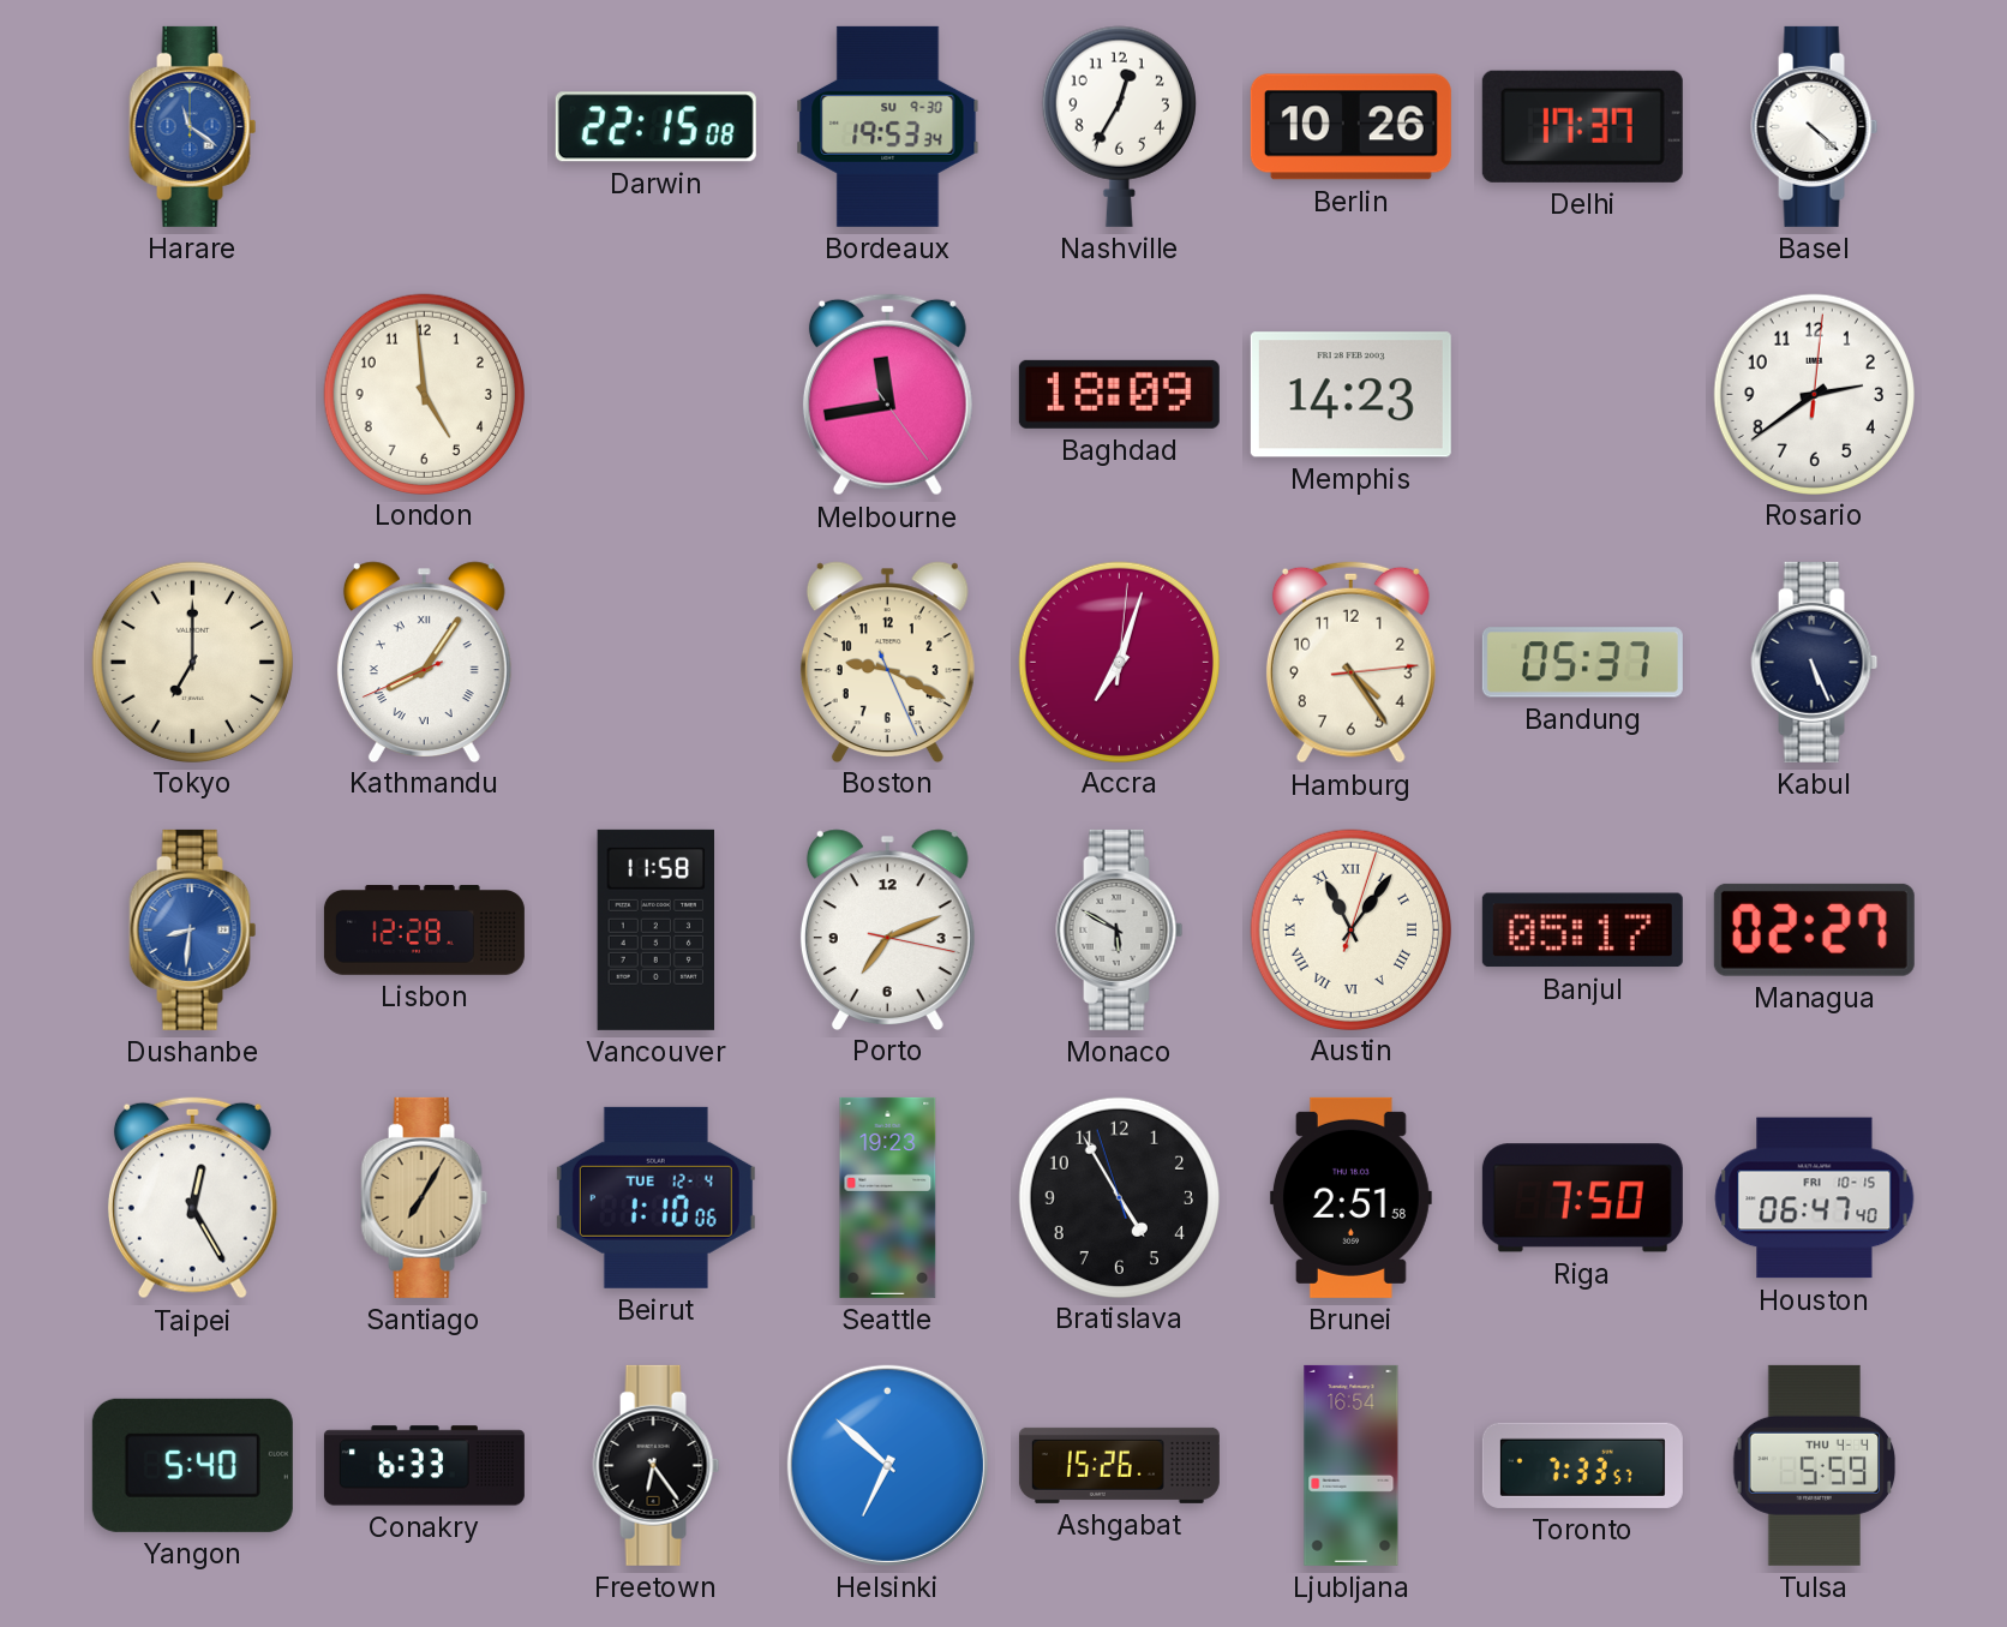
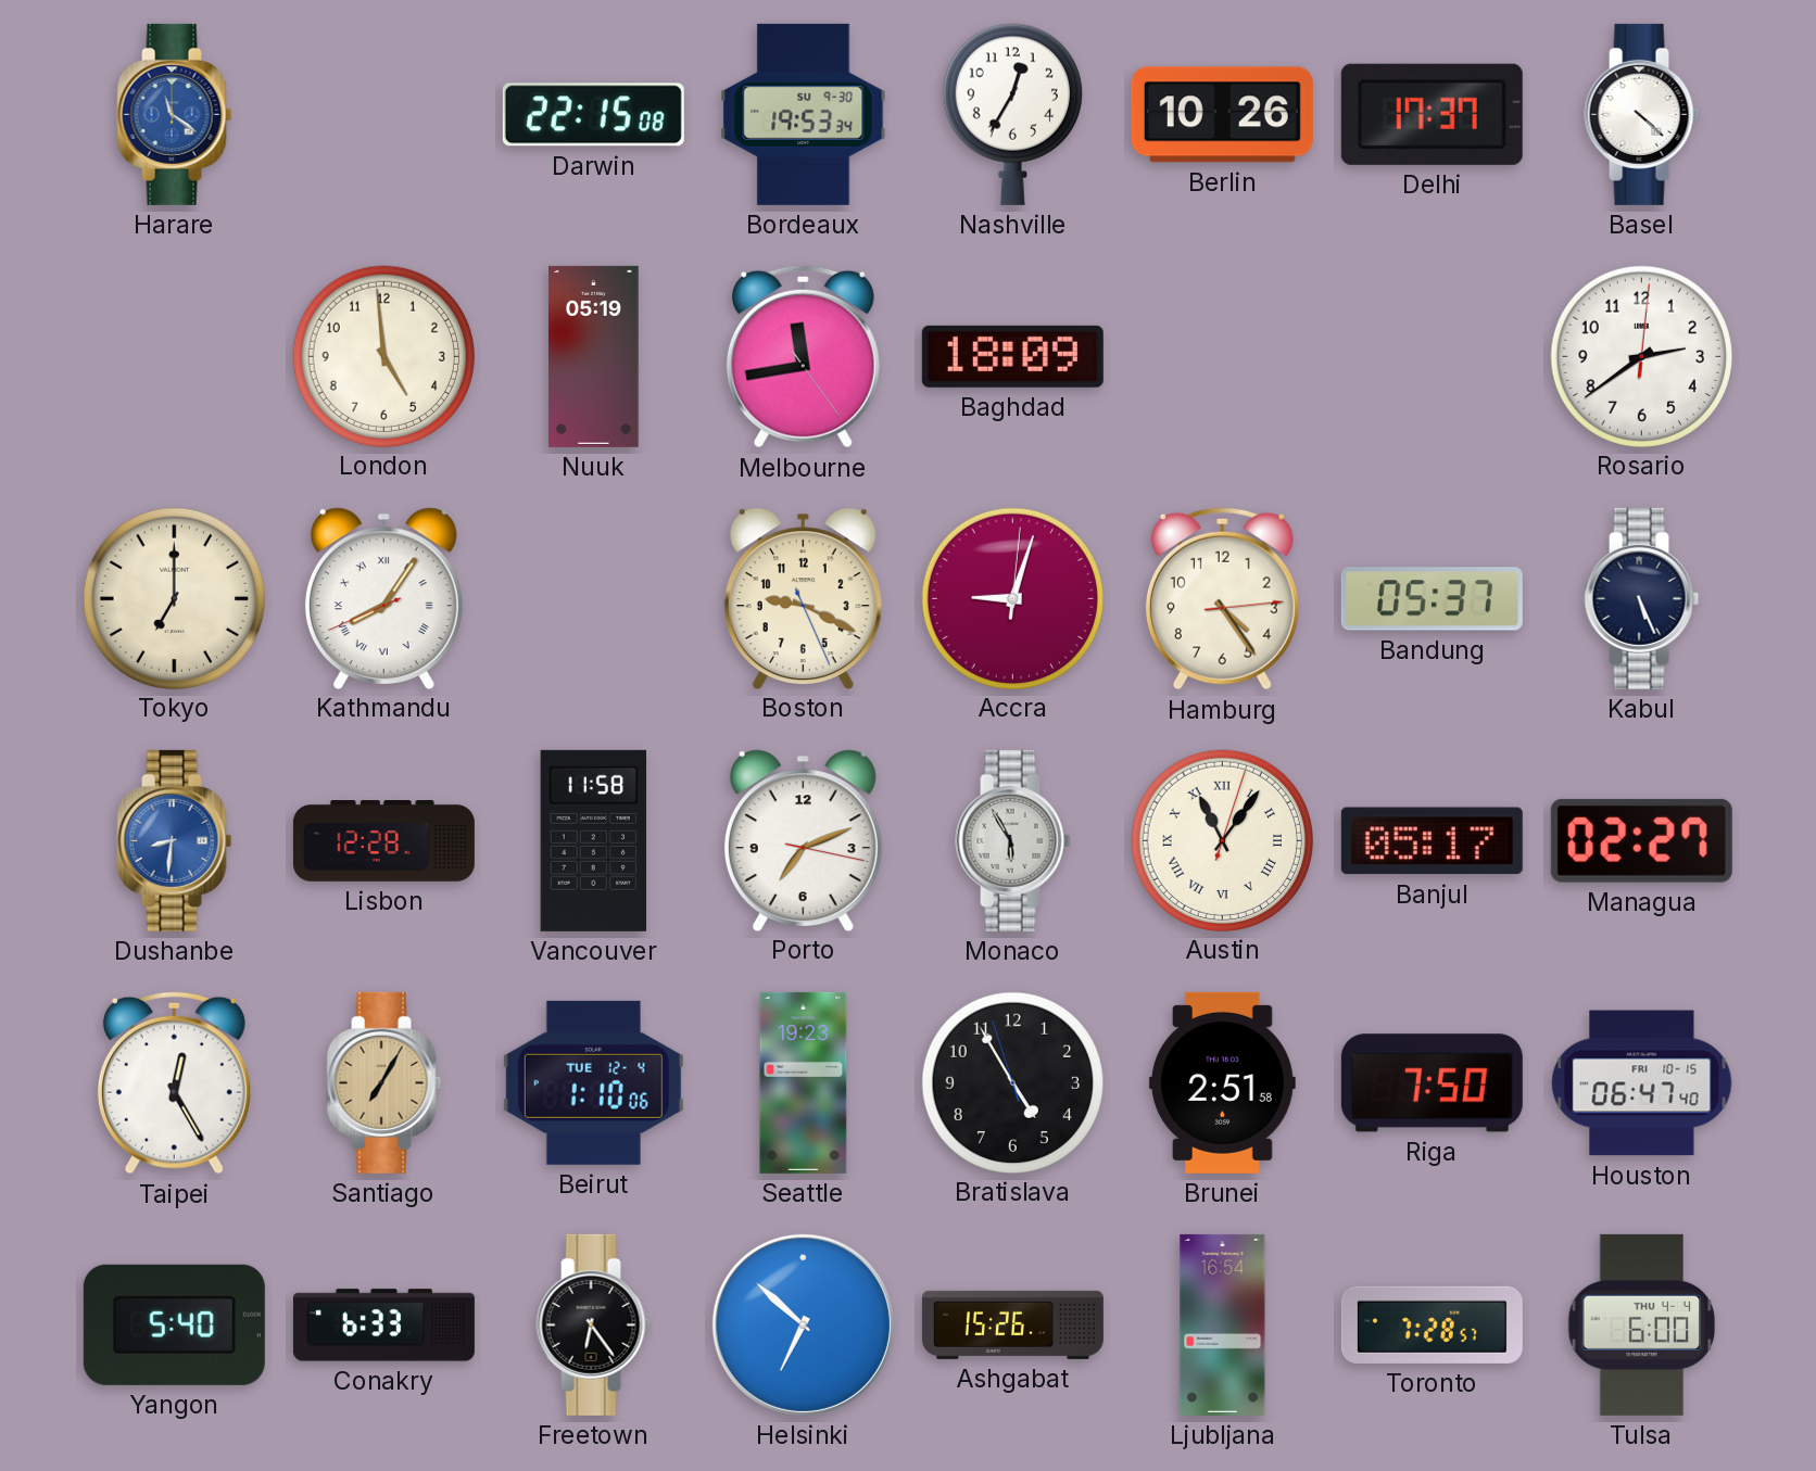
Nuuk: none -> 05:19 (594, 356)
Memphis: 14:23 -> none (1350, 395)
Accra: 7:03 -> 9:03 (1012, 598)
Monaco: 5:50 -> 5:55 (1013, 840)
Toronto: 7:33 -> 7:28 (1432, 1324)
Tulsa: 5:59 -> 6:00 (1642, 1324)
